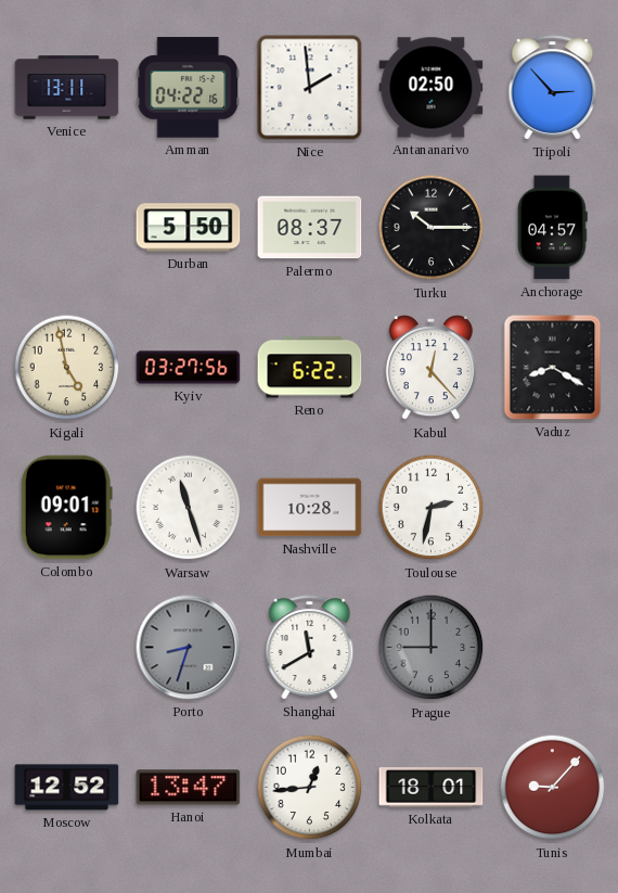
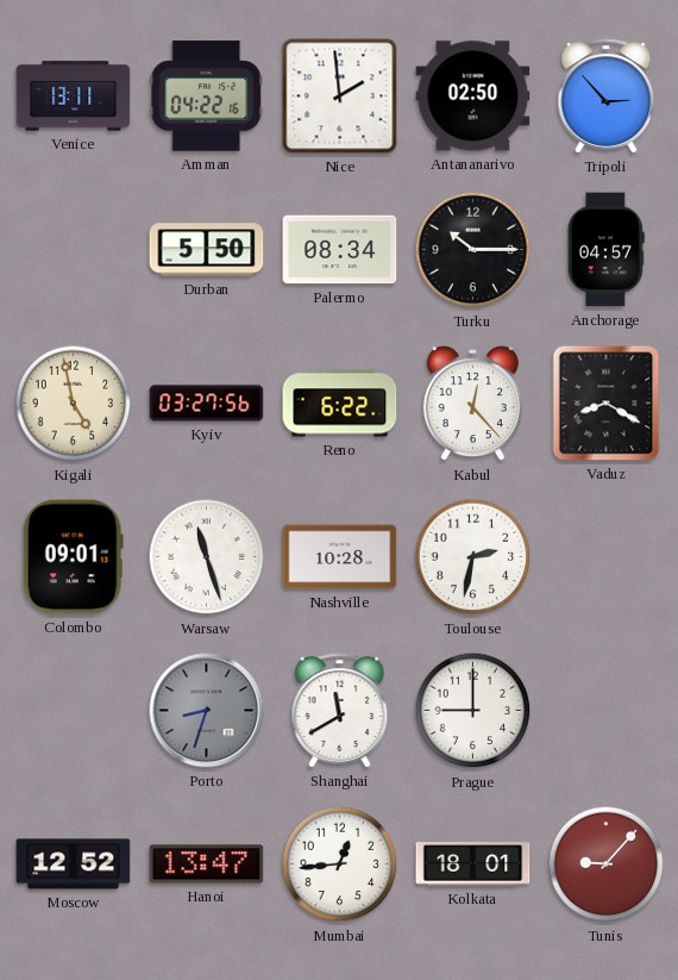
Palermo: 08:37 -> 08:34 (340, 250)
Prague dial: grey -> white (473, 711)
